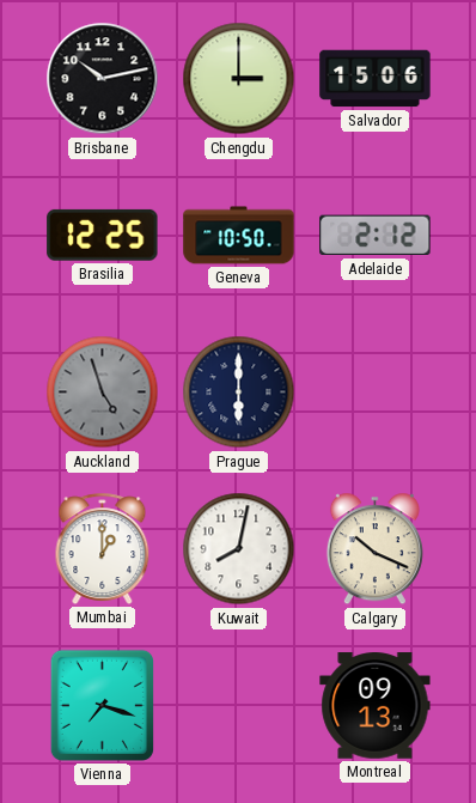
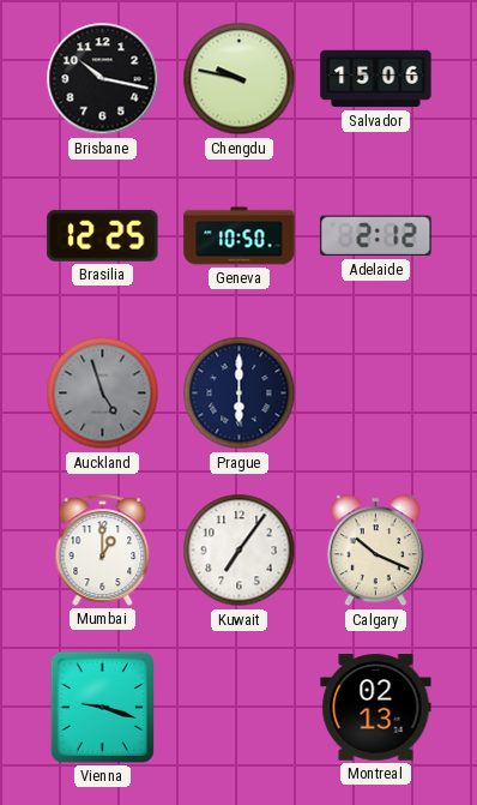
Brisbane: 10:13 -> 10:17 (103, 79)
Chengdu: 3:00 -> 9:47 (240, 79)
Kuwait: 8:02 -> 7:06 (240, 551)
Vienna: 7:18 -> 9:18 (102, 707)
Montreal: 09:13 -> 02:13 (376, 708)
